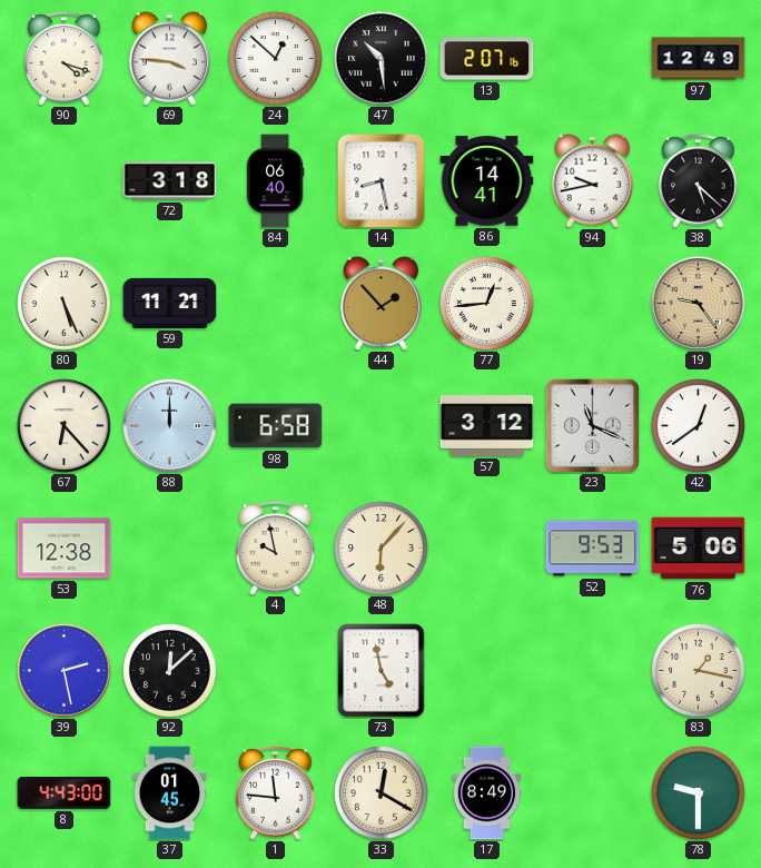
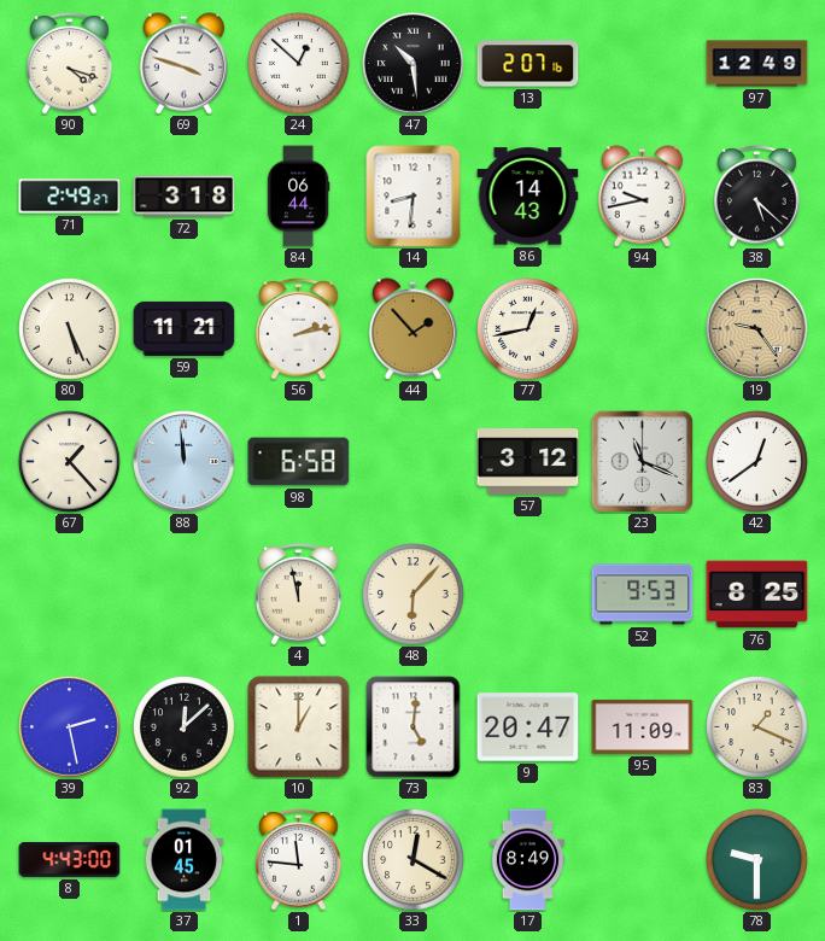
69: 3:46 -> 3:48 (185, 64)
71: none -> 2:49 (70, 197)
84: 06:40 -> 06:44 (298, 197)
14: 8:28 -> 8:31 (414, 197)
86: 14:41 -> 14:43 (528, 197)
56: none -> 2:13 (299, 329)
77: 12:44 -> 12:43 (528, 329)
67: 6:23 -> 1:23 (70, 462)
88: 12:00 -> 11:59 (185, 462)
53: 12:38 -> none (65, 549)
4: 9:58 -> 11:58 (299, 595)
76: 5:06 -> 8:25 (757, 595)
10: none -> 1:00 (299, 727)
73: 4:58 -> 5:01 (414, 727)
9: none -> 20:47 (528, 727)
95: none -> 11:09 (643, 726)
83: 1:17 -> 1:19 (757, 727)
